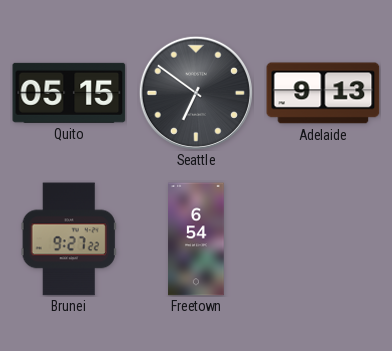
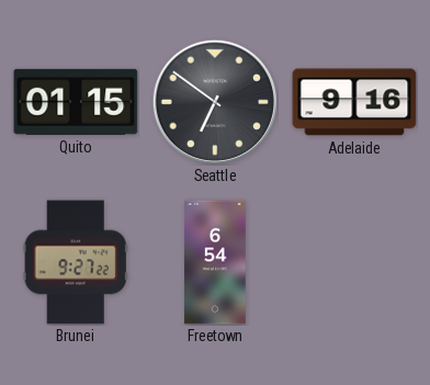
Quito: 05:15 -> 01:15 (76, 102)
Adelaide: 9:13 -> 9:16 (354, 102)
